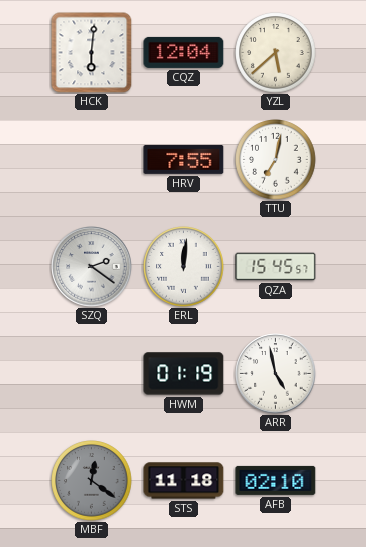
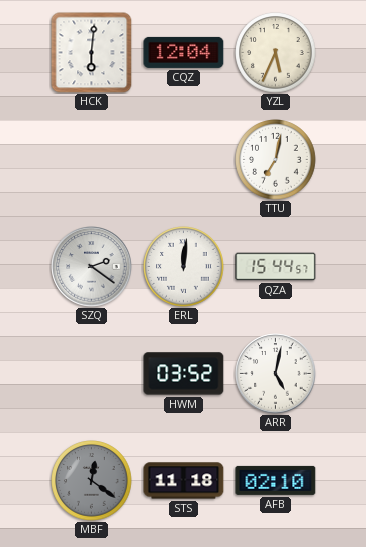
YZL: 5:38 -> 5:34 (276, 53)
HRV: 7:55 -> none (184, 159)
QZA: 15:45 -> 15:44 (276, 267)
HWM: 01:19 -> 03:52 (184, 374)
ARR: 4:58 -> 5:02 (276, 374)
